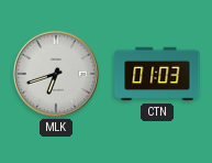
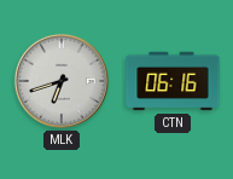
CTN: 01:03 -> 06:16 (173, 81)
